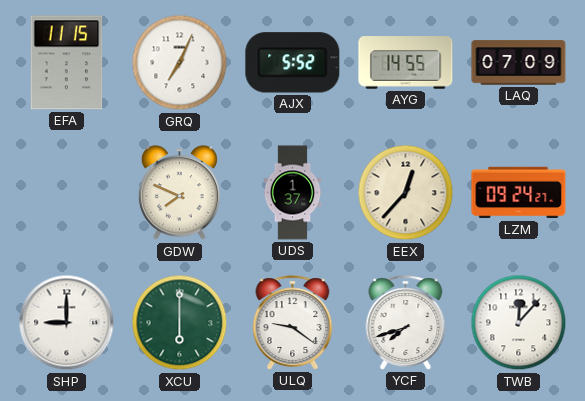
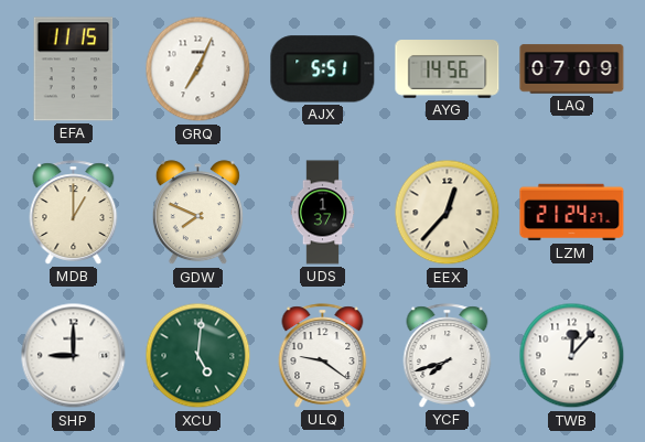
AJX: 5:52 -> 5:51 (323, 69)
AYG: 14:55 -> 14:56 (448, 69)
MDB: none -> 1:00 (74, 213)
LZM: 09:24 -> 21:24 (572, 213)
XCU: 6:00 -> 5:01 (198, 356)
